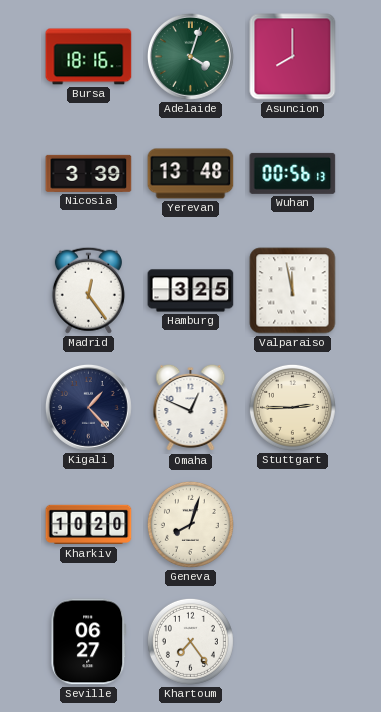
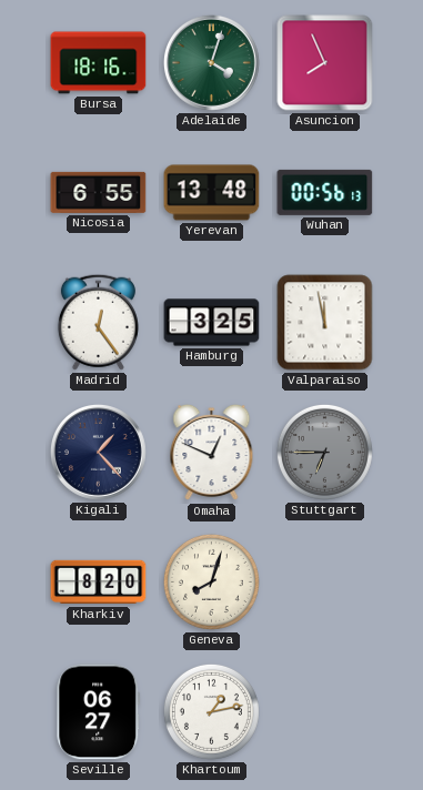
Asuncion: 8:00 -> 7:56 (325, 63)
Nicosia: 3:39 -> 6:55 (99, 192)
Stuttgart: 2:45 -> 6:45 (324, 452)
Stuttgart dial: cream -> grey (324, 452)
Kharkiv: 10:20 -> 8:20 (99, 583)
Khartoum: 7:24 -> 1:13 (211, 711)
